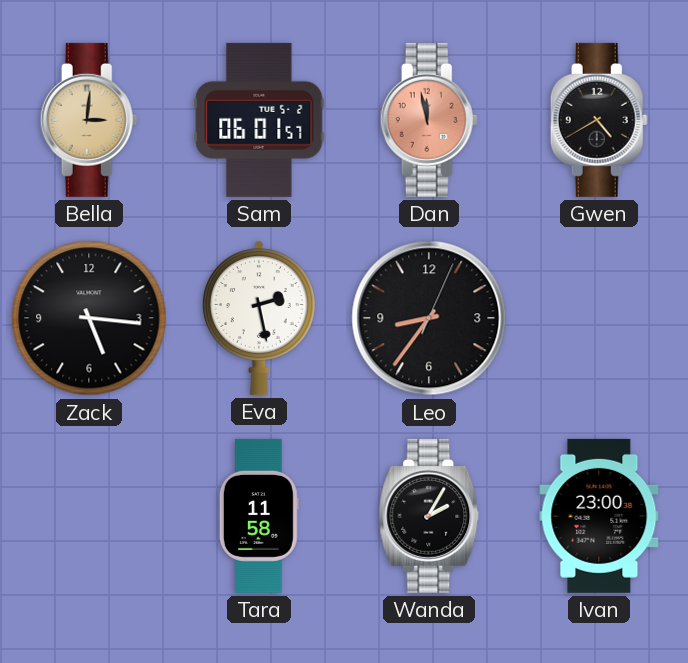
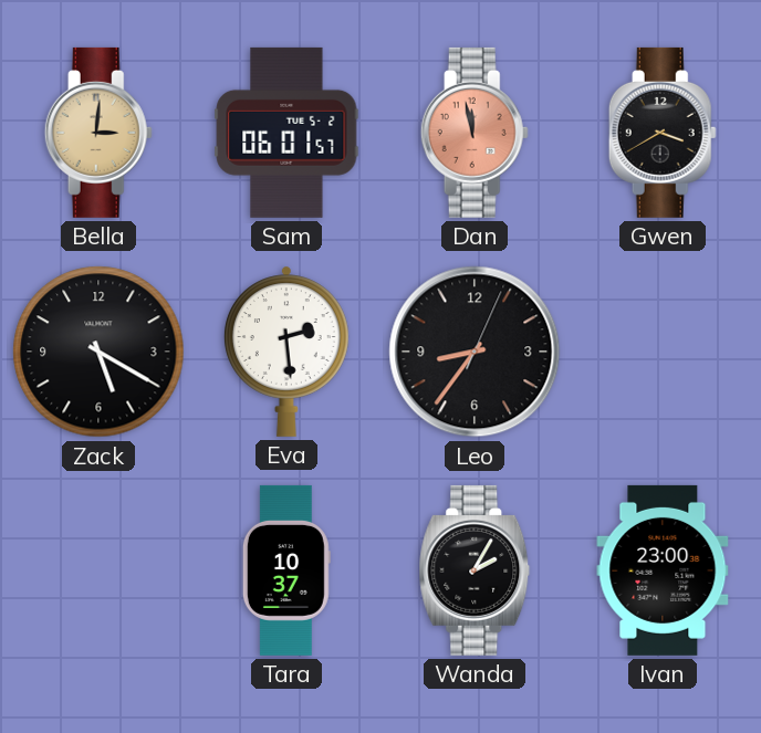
Gwen: 4:40 -> 3:40 (663, 133)
Zack: 5:16 -> 5:20 (98, 352)
Eva: 2:28 -> 2:29 (286, 352)
Tara: 11:58 -> 10:37 (286, 570)
